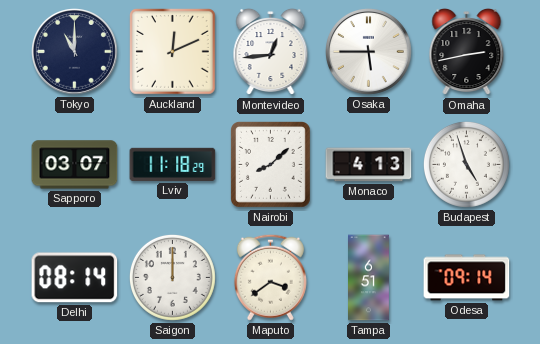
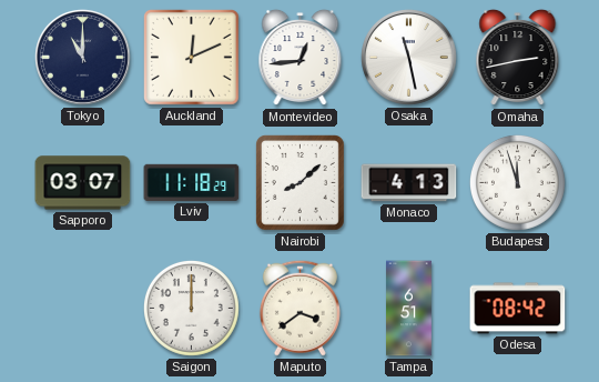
Osaka: 5:45 -> 11:28 (409, 58)
Budapest: 4:57 -> 11:57 (517, 182)
Delhi: 08:14 -> none (75, 278)
Odesa: 09:14 -> 08:42 (518, 309)
